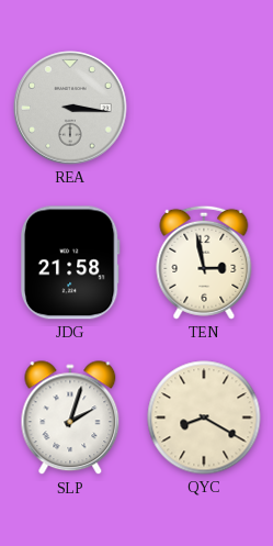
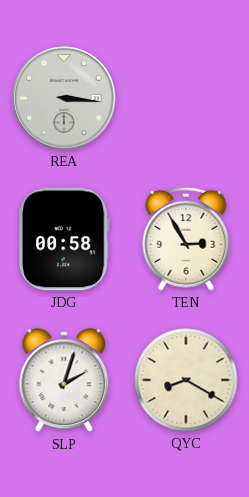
JDG: 21:58 -> 00:58 (64, 239)
TEN: 2:58 -> 2:55 (186, 239)
